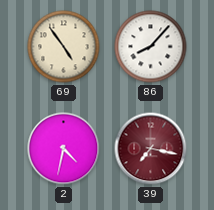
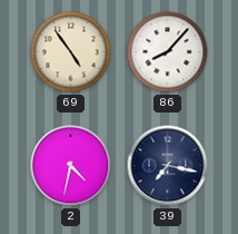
39 dial: burgundy -> navy (168, 166)
